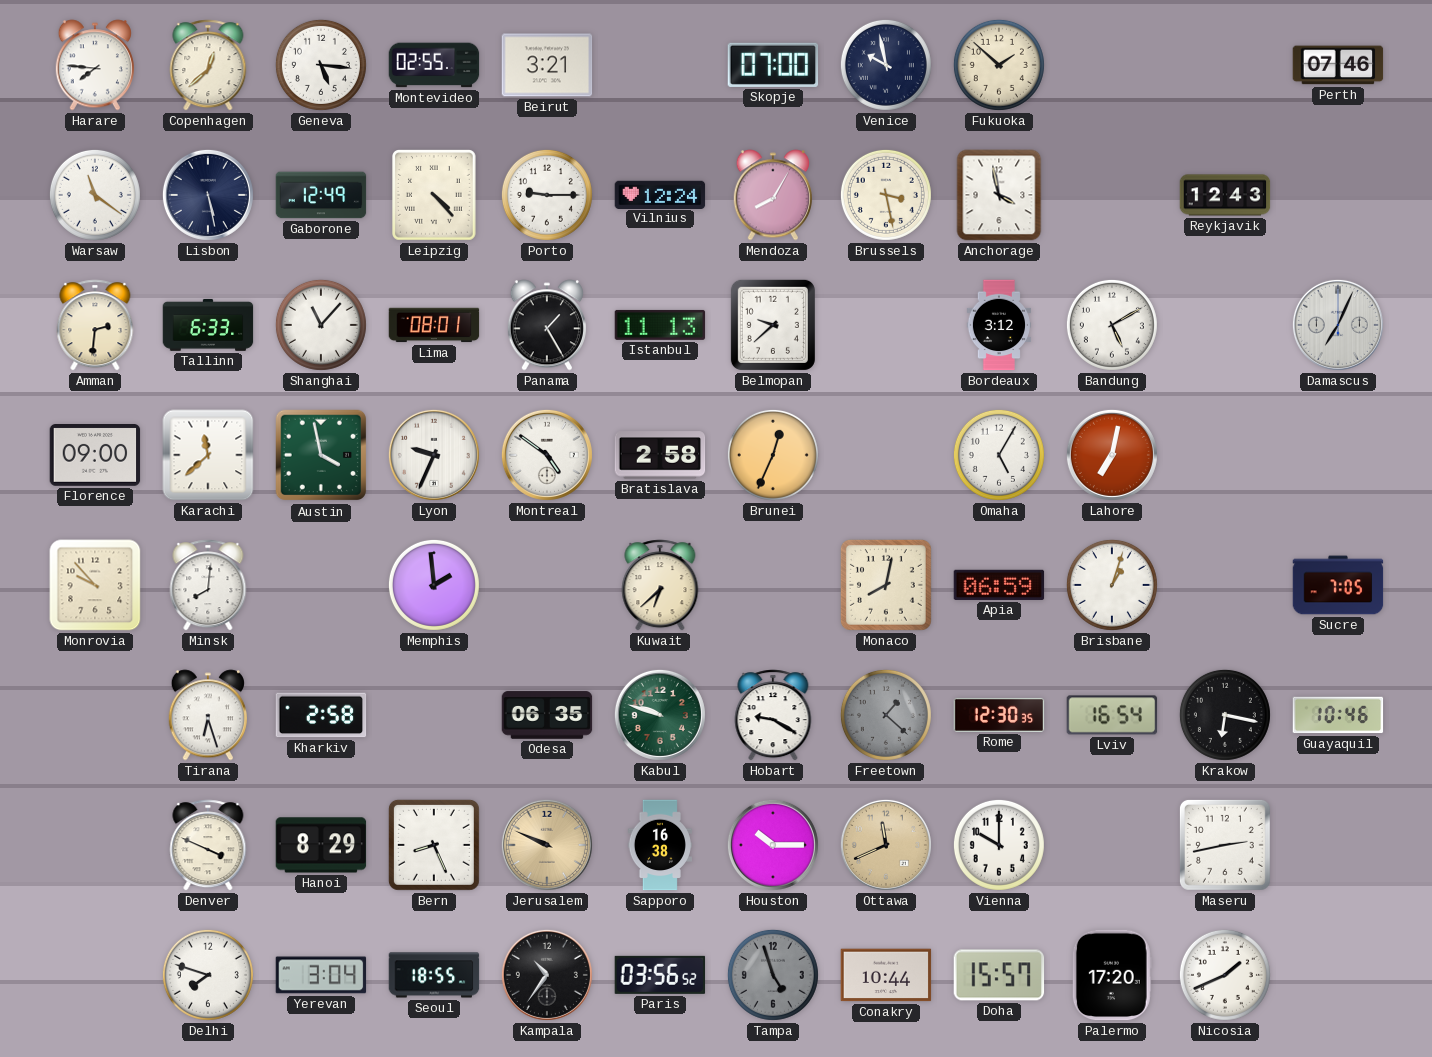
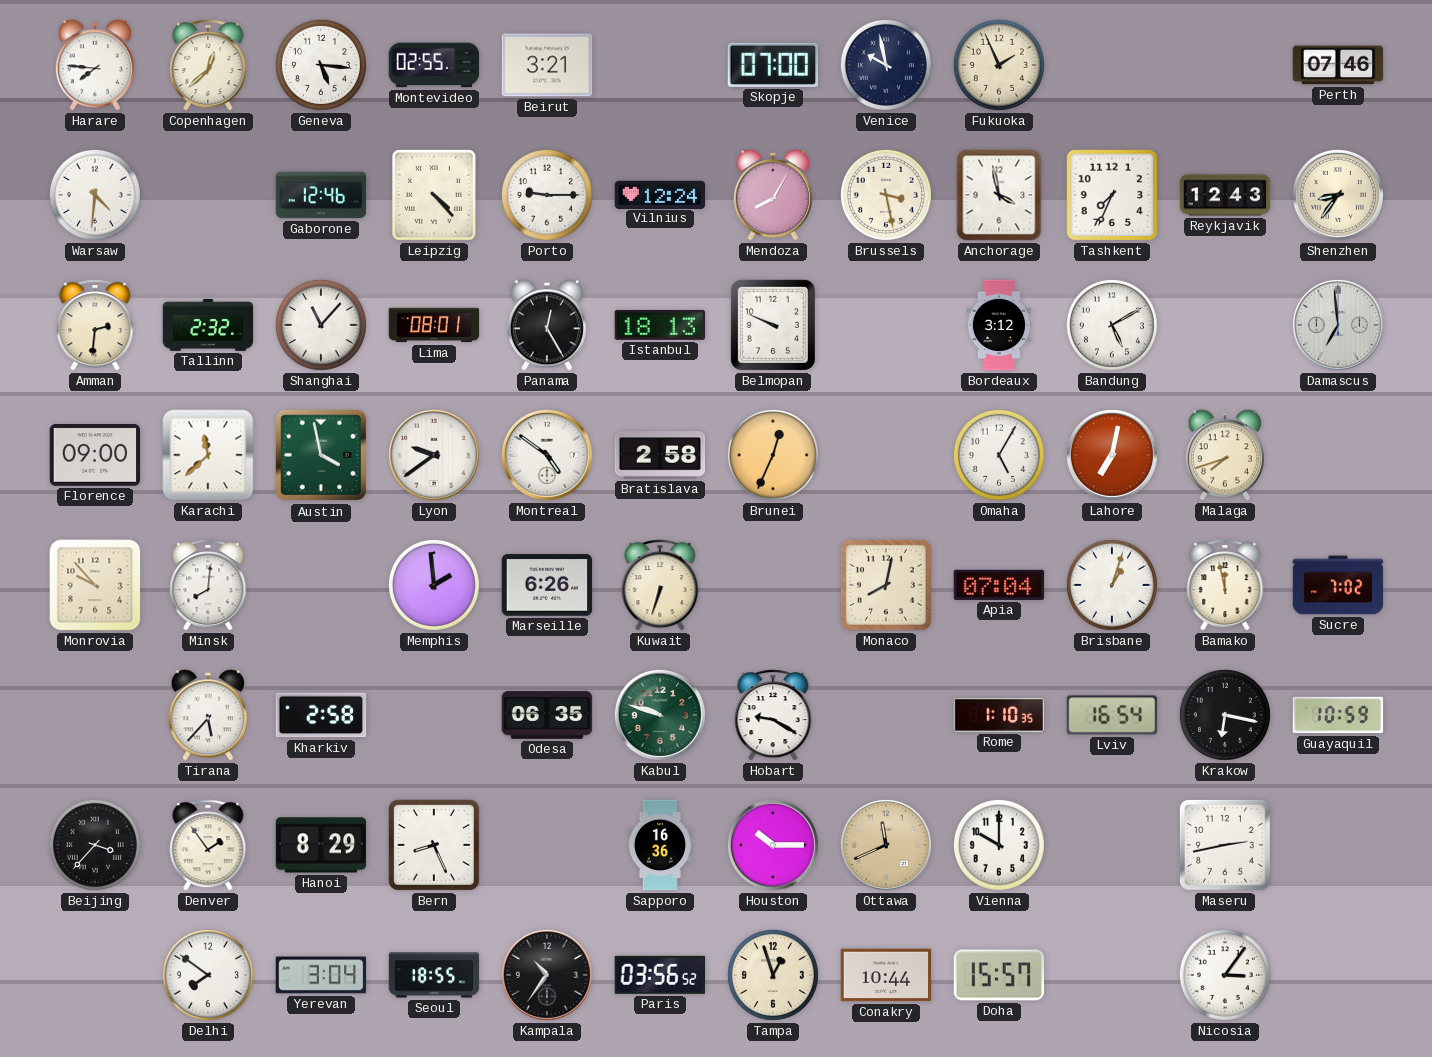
Fukuoka: 1:52 -> 1:56 (999, 65)
Warsaw: 11:21 -> 4:31 (95, 195)
Lisbon: 5:28 -> none (208, 195)
Gaborone: 12:49 -> 12:46 (321, 195)
Tashkent: none -> 7:34 (1112, 195)
Shenzhen: none -> 8:36 (1338, 195)
Tallinn: 6:33 -> 2:32 (208, 325)
Panama: 1:25 -> 12:25 (546, 325)
Istanbul: 11:13 -> 18:13 (660, 325)
Belmopan: 9:38 -> 9:49 (773, 325)
Damascus: 7:04 -> 6:59 (1338, 325)
Lyon: 9:34 -> 9:39 (434, 455)
Malaga: none -> 7:42 (1224, 455)
Marseille: none -> 6:26 (547, 585)
Kuwait: 6:38 -> 6:33 (660, 585)
Apia: 06:59 -> 07:04 (999, 585)
Bamako: none -> 11:58 (1225, 585)
Sucre: 7:05 -> 7:02 (1338, 585)
Tirana: 6:27 -> 5:37 (207, 715)
Freetown: 1:22 -> none (886, 715)
Rome: 12:30 -> 1:10 (999, 715)
Guayaquil: 10:46 -> 10:59 (1338, 715)
Beijing: none -> 3:37 (95, 845)
Denver: 3:49 -> 1:54 (208, 845)
Jerusalem: 9:49 -> none (547, 845)
Sapporo: 16:38 -> 16:36 (660, 845)
Delhi: 7:48 -> 7:51 (208, 975)
Tampa: 4:57 -> 12:57 (773, 975)
Tampa dial: grey -> cream (773, 975)
Palermo: 17:20 -> none (1112, 975)
Nicosia: 1:41 -> 3:06 (1225, 975)
